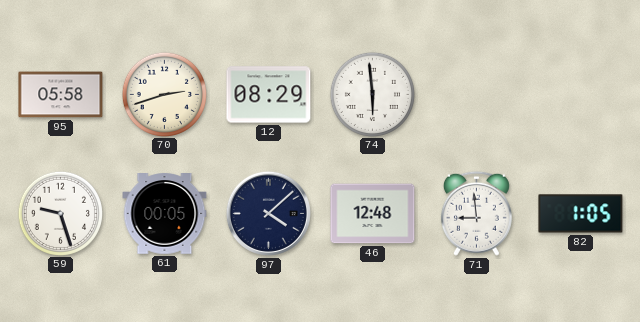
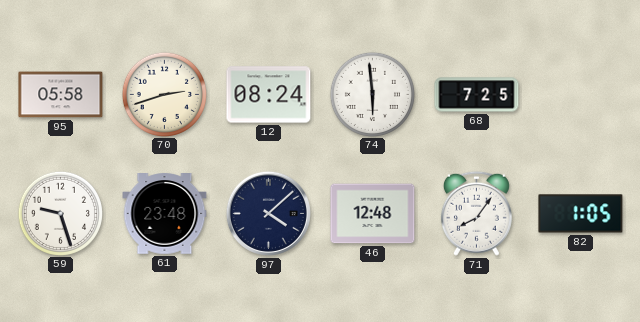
12: 08:29 -> 08:24 (269, 95)
68: none -> 7:25 (477, 95)
61: 00:05 -> 23:48 (165, 214)
71: 8:59 -> 8:06 (476, 213)
